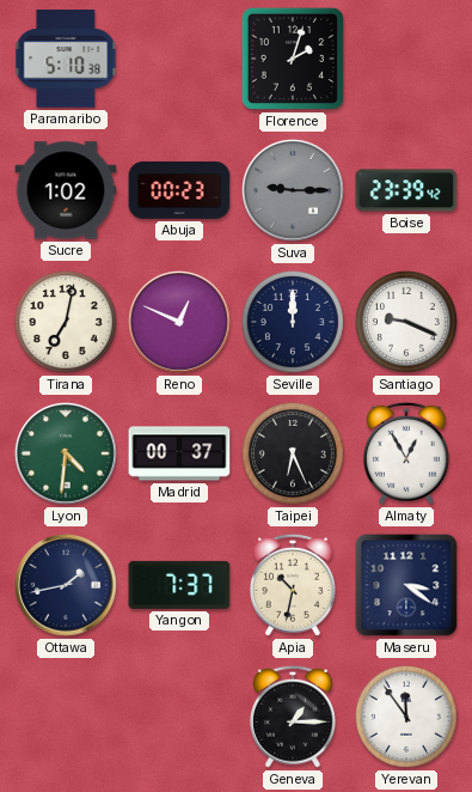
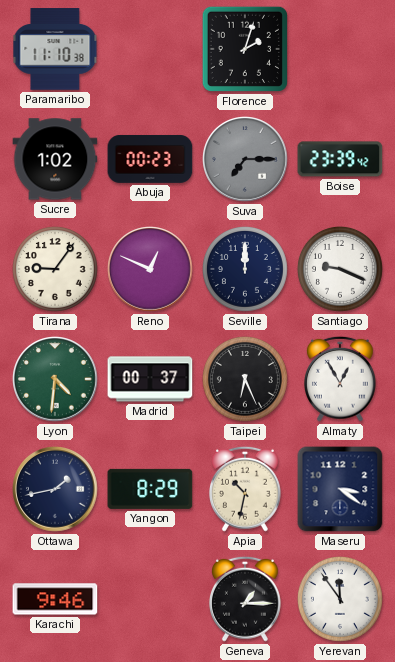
Paramaribo: 5:10 -> 11:10 (55, 49)
Suva: 9:15 -> 7:15 (246, 160)
Tirana: 7:02 -> 9:06 (55, 269)
Yangon: 7:37 -> 8:29 (150, 489)
Karachi: none -> 9:46 (55, 599)
